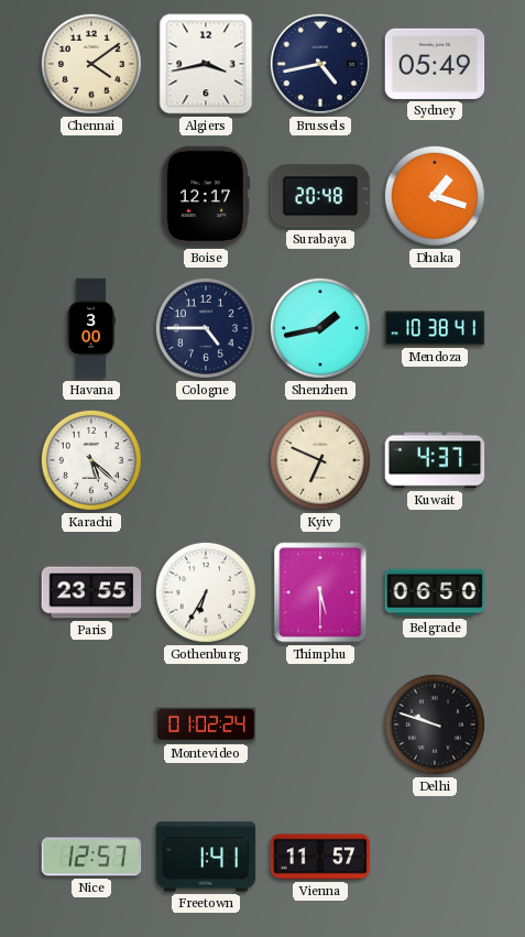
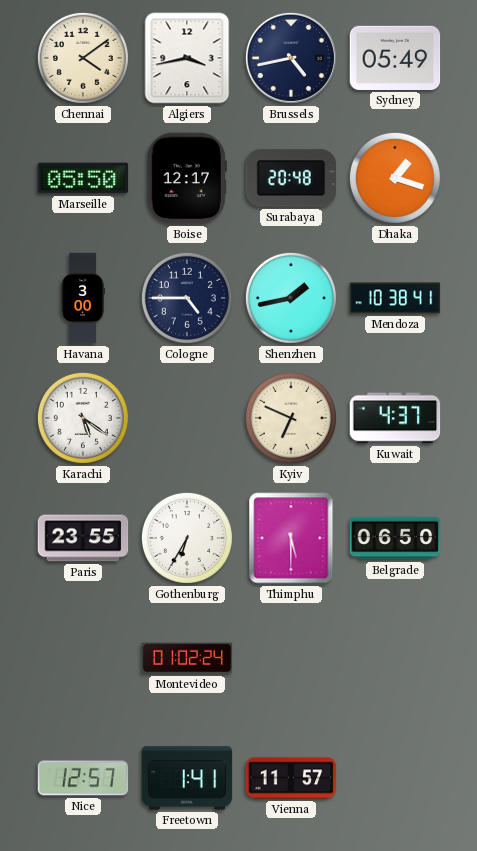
Marseille: none -> 05:50 (83, 178)
Karachi: 5:22 -> 5:21 (83, 418)
Delhi: 9:48 -> none (435, 724)
